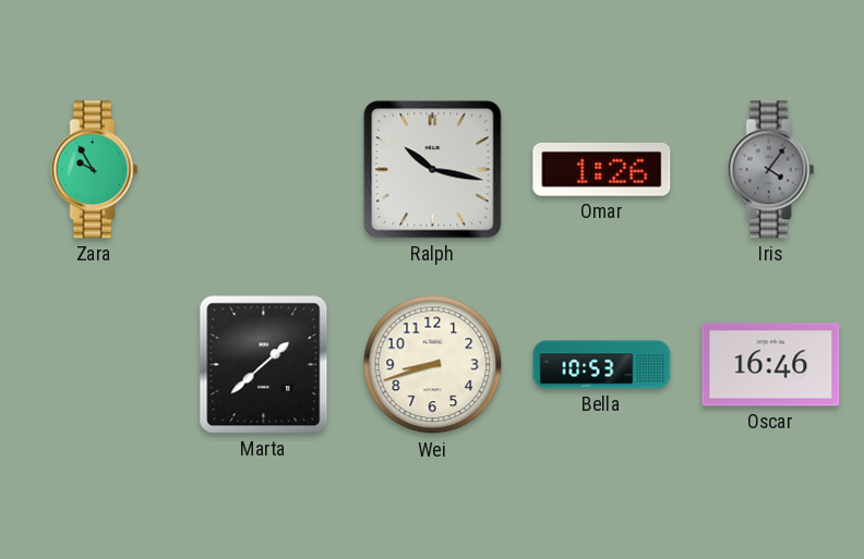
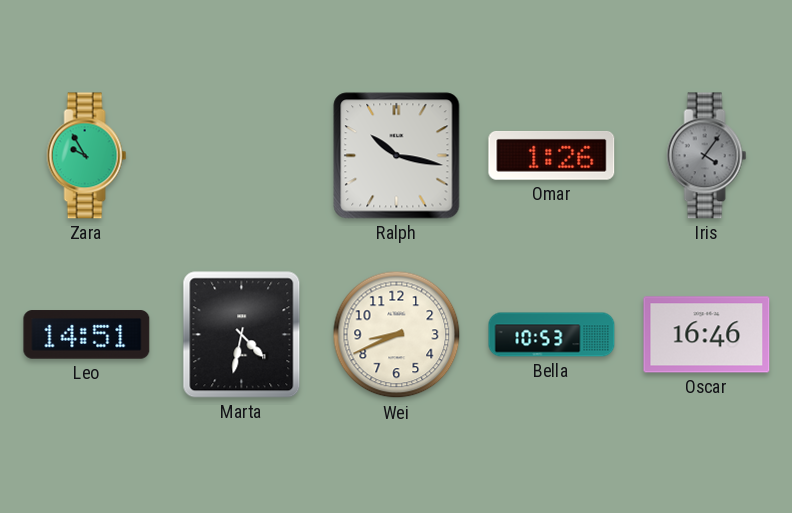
Leo: none -> 14:51 (87, 335)
Marta: 1:38 -> 4:32 (242, 335)
Wei: 8:42 -> 8:41 (397, 335)
